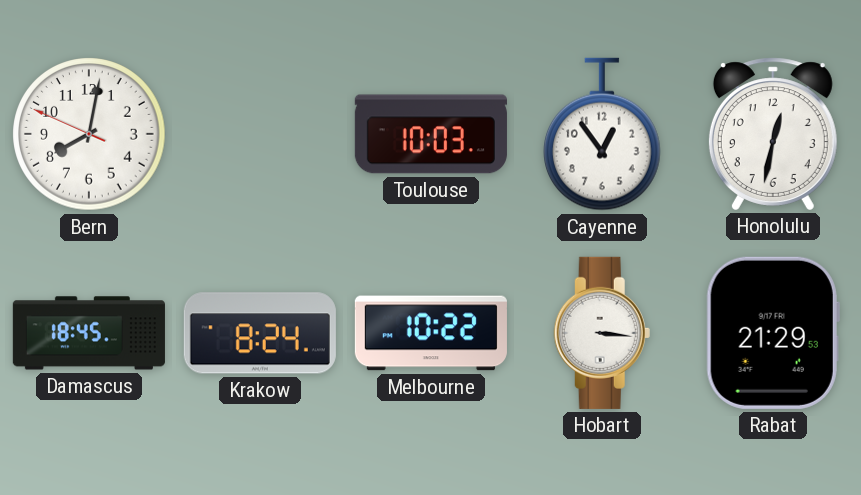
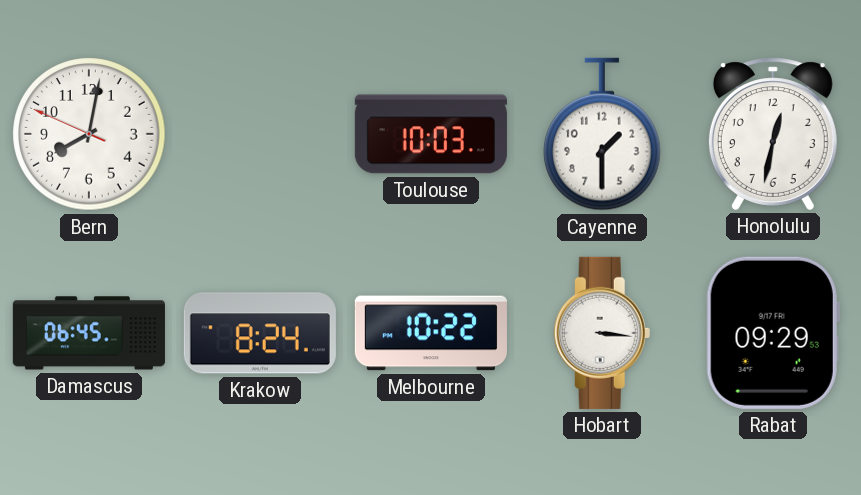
Cayenne: 12:54 -> 1:30 (603, 134)
Damascus: 18:45 -> 06:45 (89, 333)
Rabat: 21:29 -> 09:29 (773, 333)
